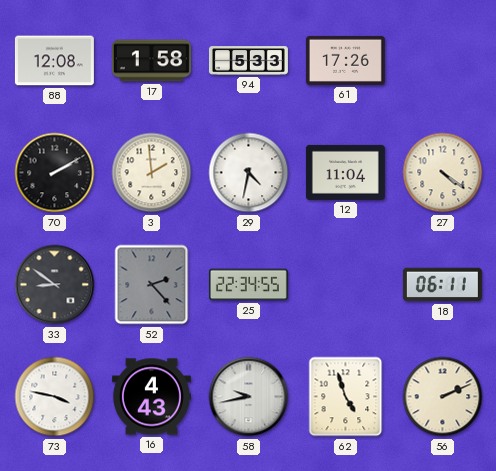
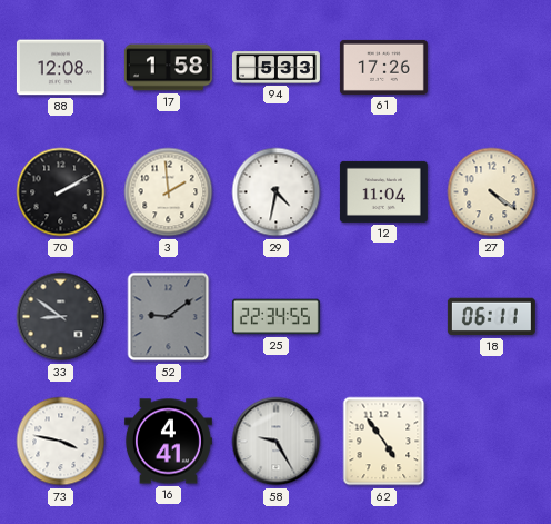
52: 2:23 -> 9:09 (169, 317)
16: 4:43 -> 4:41 (168, 442)
58: 9:43 -> 9:25 (277, 442)
62: 4:57 -> 4:54 (384, 442)
56: 2:11 -> none (443, 397)
